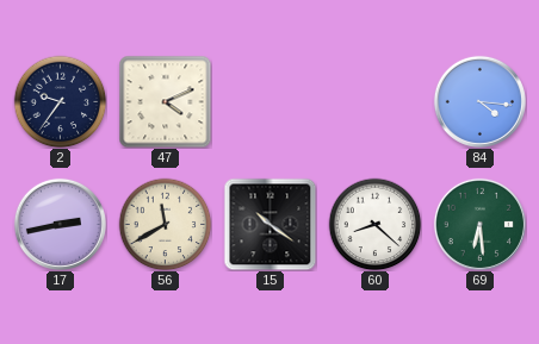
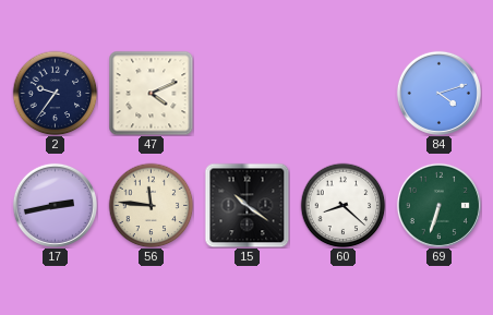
84: 4:16 -> 4:12 (438, 93)
56: 11:40 -> 11:46 (151, 205)
69: 6:29 -> 6:33 (438, 205)
